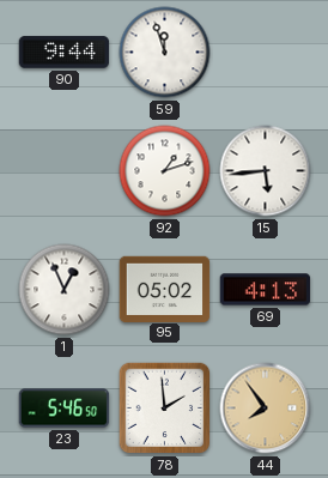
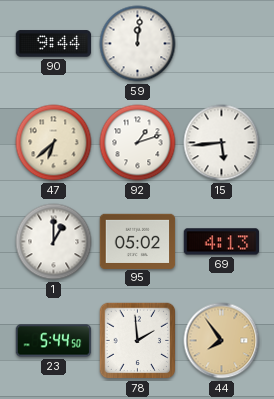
59: 11:57 -> 12:01 (138, 44)
47: none -> 6:38 (54, 143)
1: 12:56 -> 1:00 (54, 242)
23: 5:46 -> 5:44 (54, 341)
